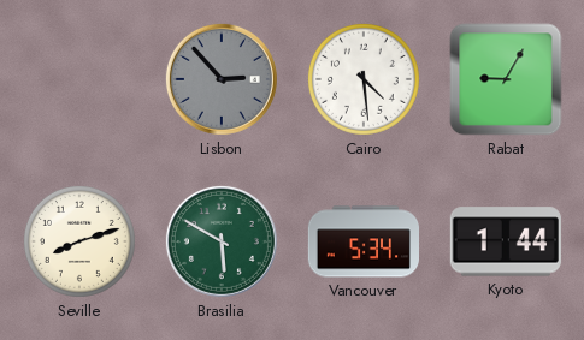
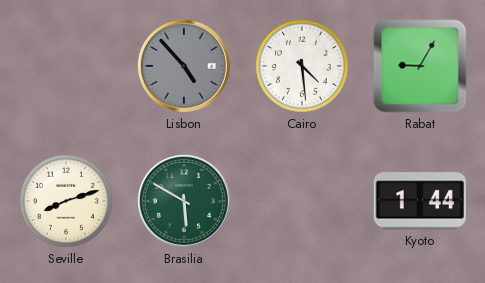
Lisbon: 2:53 -> 4:53 (184, 66)
Vancouver: 5:34 -> none (362, 241)
